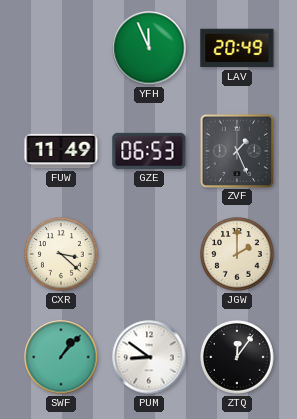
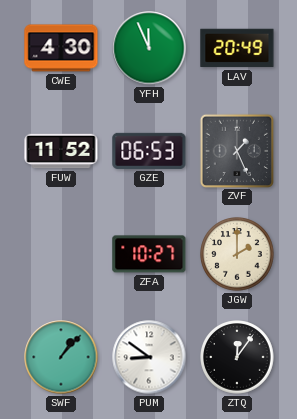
CWE: none -> 4:30 (61, 48)
FUW: 11:49 -> 11:52 (61, 151)
CXR: 3:22 -> none (61, 254)
ZFA: none -> 10:27 (149, 254)
